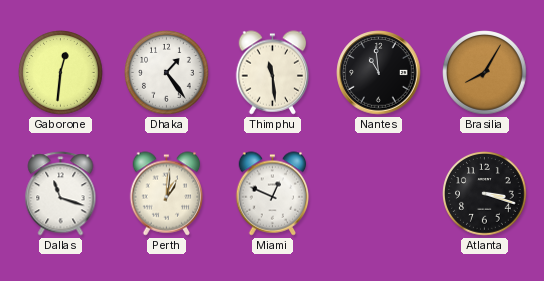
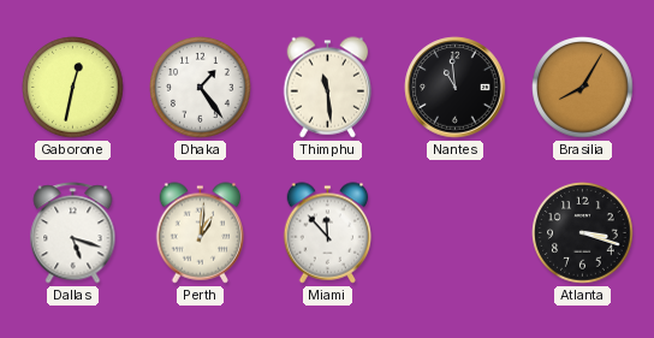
Gaborone: 12:31 -> 12:32 (73, 88)
Dallas: 11:18 -> 5:18 (73, 233)
Miami: 12:49 -> 11:53 (328, 233)
